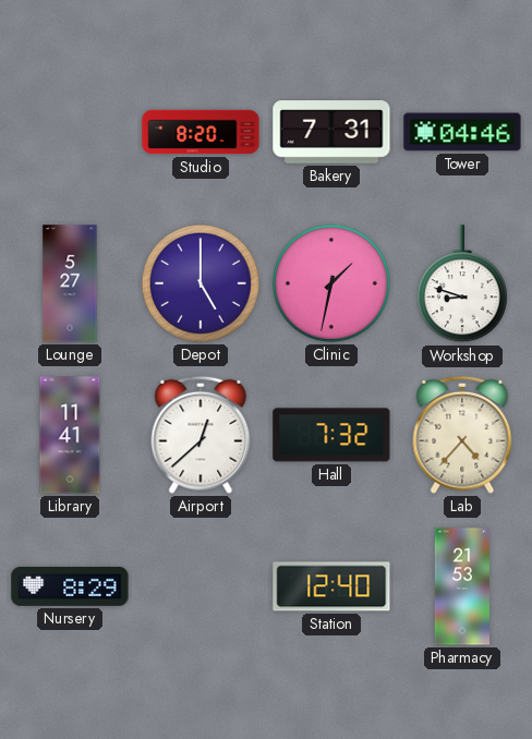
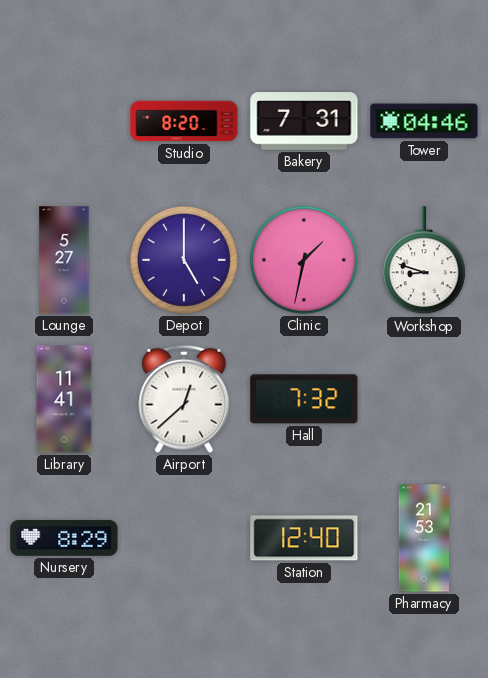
Lab: 4:37 -> none (462, 435)
